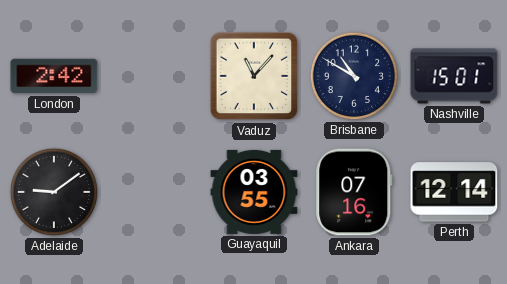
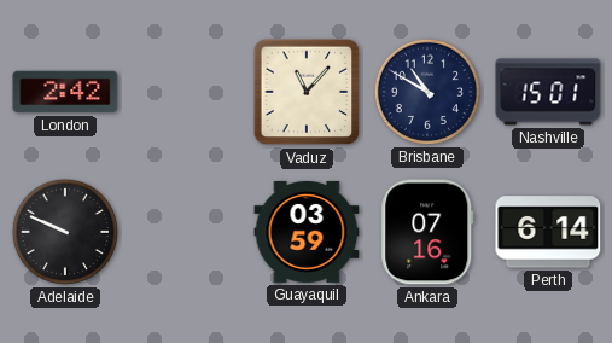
Adelaide: 9:09 -> 9:49 (65, 232)
Guayaquil: 03:55 -> 03:59 (307, 232)
Perth: 12:14 -> 6:14 (548, 232)
